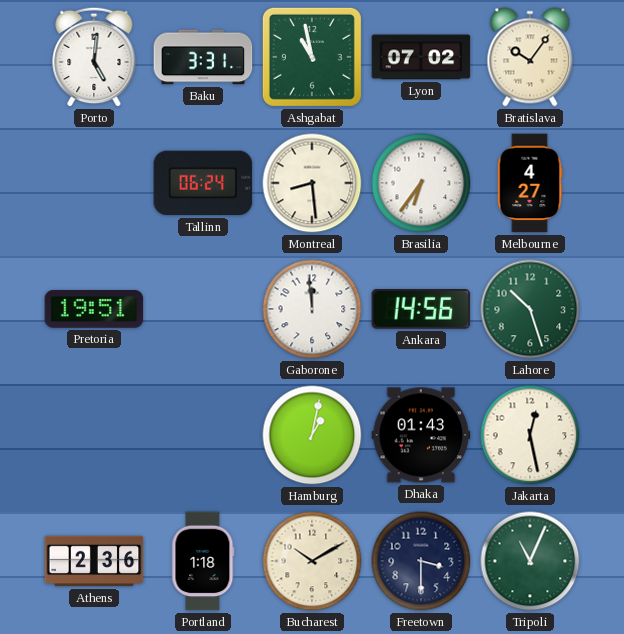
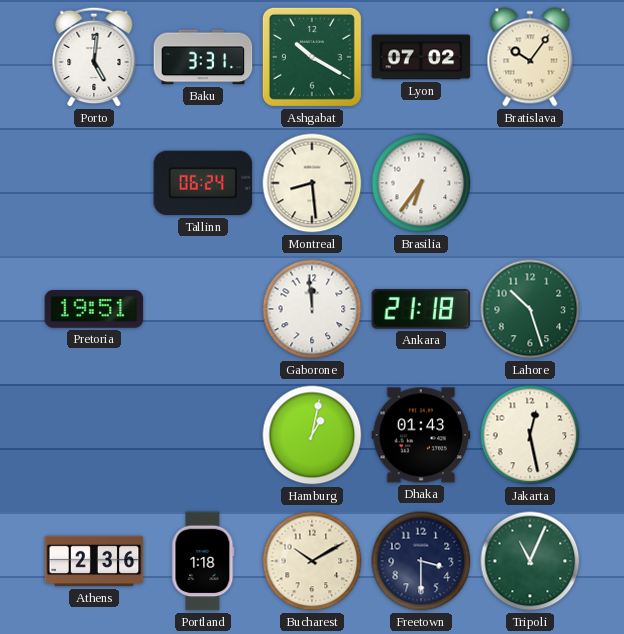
Ashgabat: 10:58 -> 10:20 (312, 57)
Melbourne: 4:27 -> none (530, 183)
Ankara: 14:56 -> 21:18 (421, 310)
